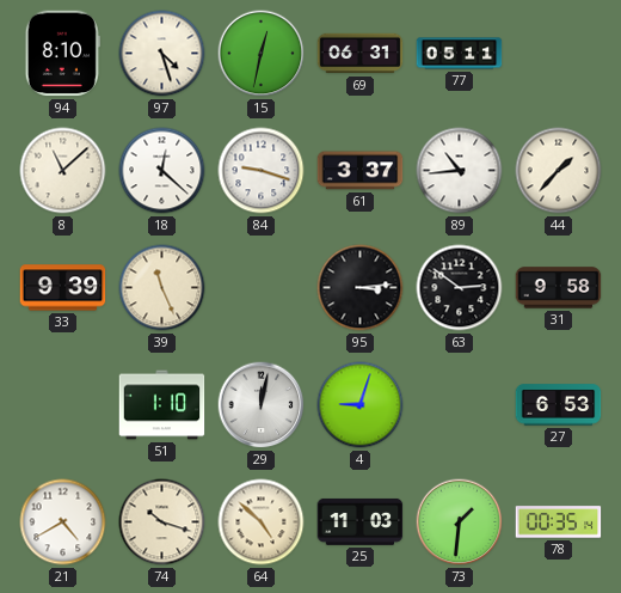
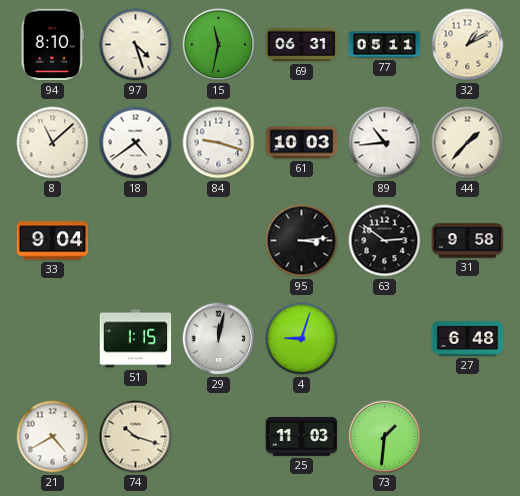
15: 12:32 -> 11:32 (219, 45)
32: none -> 1:10 (468, 45)
18: 12:22 -> 4:39 (136, 143)
61: 3:37 -> 10:03 (302, 143)
33: 9:39 -> 9:04 (53, 241)
39: 11:26 -> none (162, 288)
51: 1:10 -> 1:15 (136, 339)
27: 6:53 -> 6:48 (468, 339)
64: 4:52 -> none (262, 522)
78: 00:35 -> none (559, 522)
